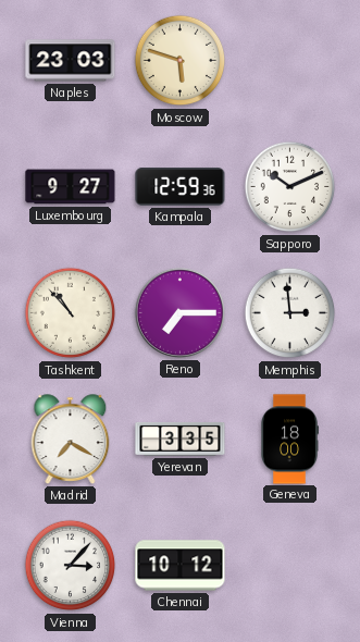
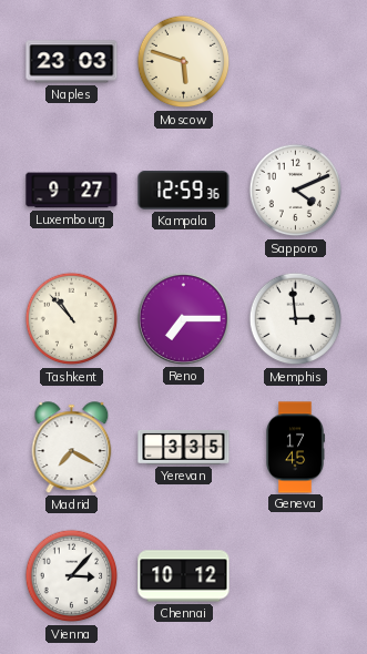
Sapporo: 10:11 -> 4:11 (296, 191)
Geneva: 18:00 -> 17:45 (295, 448)
